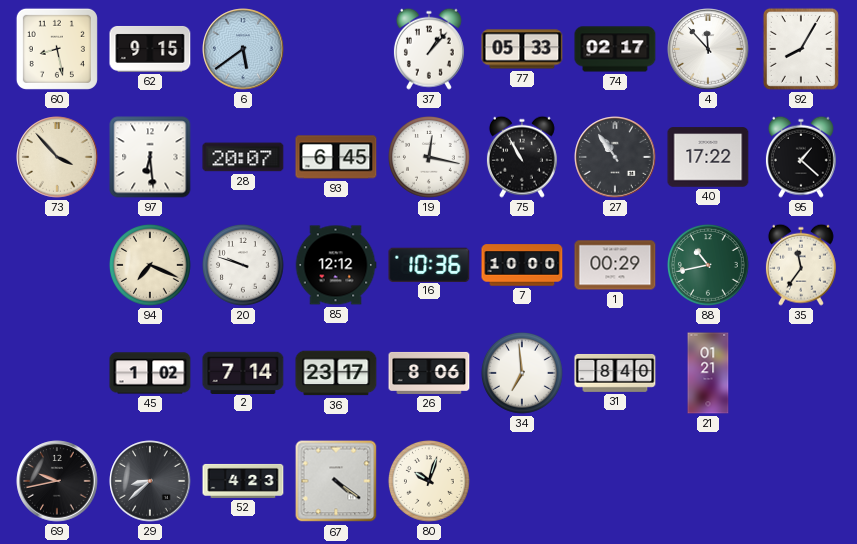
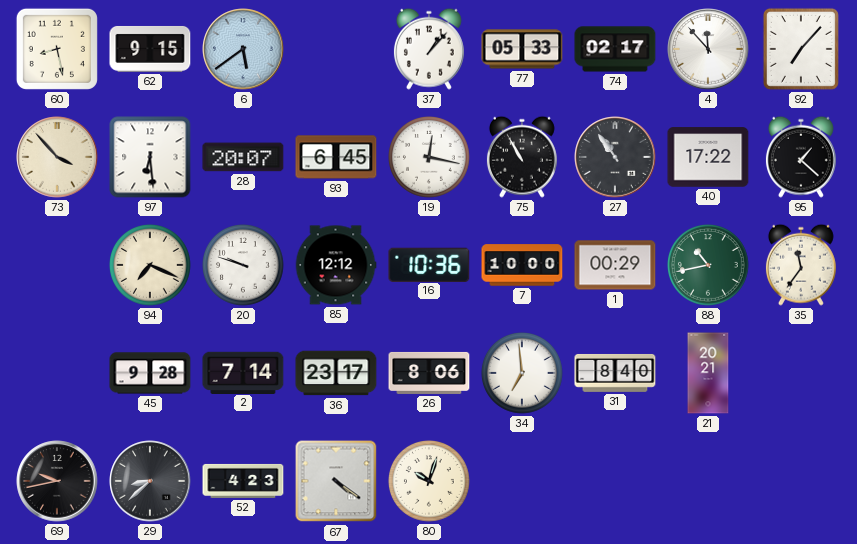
92: 8:05 -> 7:07 (801, 49)
45: 1:02 -> 9:28 (150, 373)
21: 01:21 -> 20:21 (708, 373)
